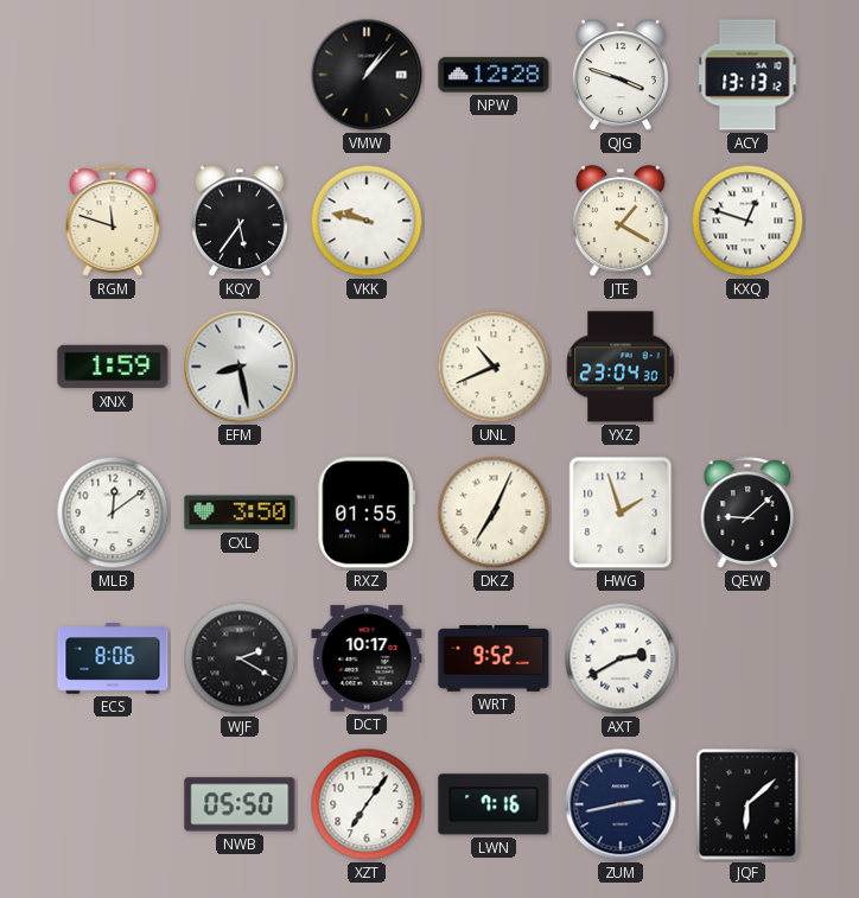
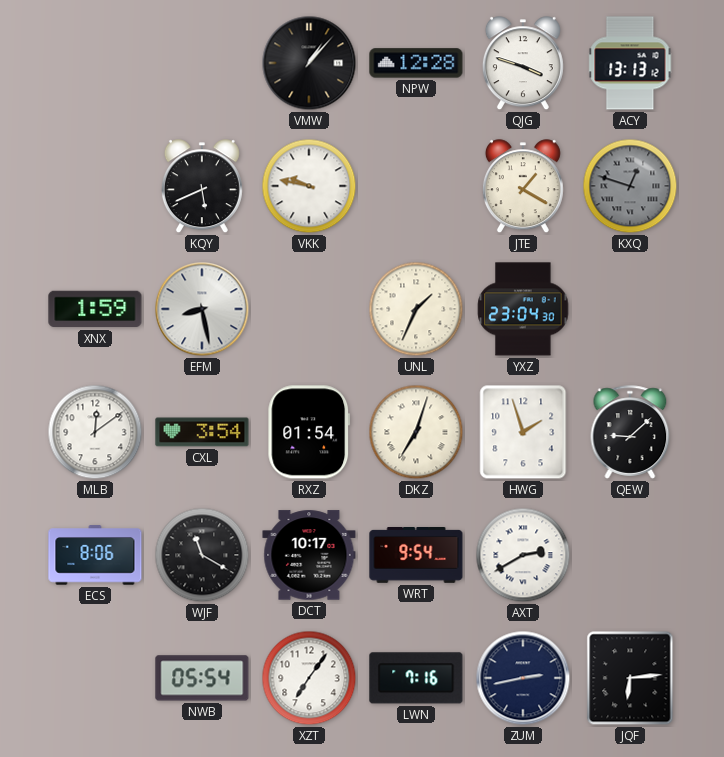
RGM: 11:48 -> none (113, 221)
KQY: 5:36 -> 5:41 (202, 187)
KXQ dial: white -> grey (630, 186)
UNL: 10:41 -> 1:34 (416, 309)
CXL: 3:50 -> 3:54 (202, 432)
RXZ: 01:55 -> 01:54 (309, 432)
DKZ: 7:04 -> 7:03 (416, 432)
WJF: 2:20 -> 11:20 (202, 555)
WRT: 9:52 -> 9:54 (416, 556)
NWB: 05:50 -> 05:54 (202, 678)
JQF: 6:08 -> 6:14 (630, 678)
